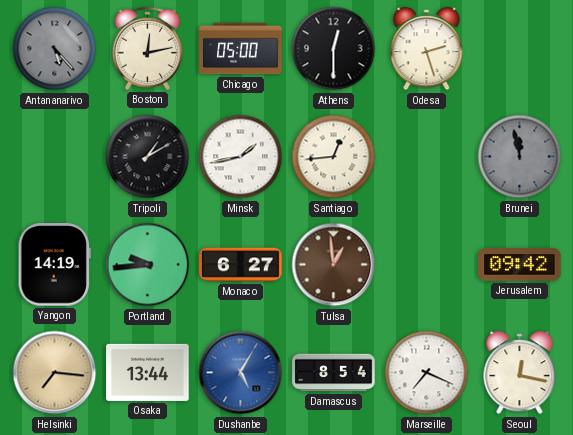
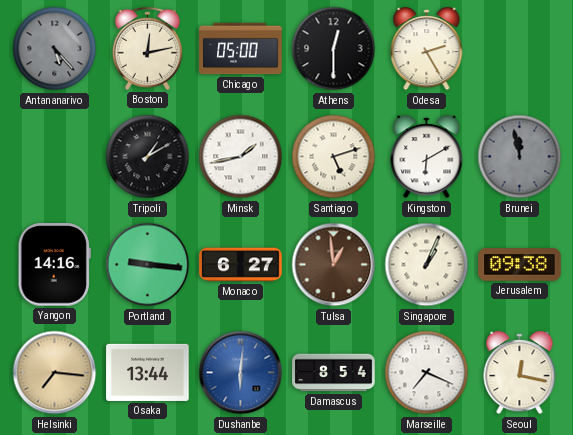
Odesa: 2:27 -> 2:25 (427, 49)
Santiago: 12:44 -> 5:12 (334, 157)
Kingston: none -> 6:10 (427, 157)
Yangon: 14:19 -> 14:16 (54, 265)
Portland: 9:44 -> 9:16 (148, 265)
Singapore: none -> 1:04 (427, 265)
Jerusalem: 09:42 -> 09:38 (520, 265)
Dushanbe: 5:05 -> 6:01 (241, 373)
